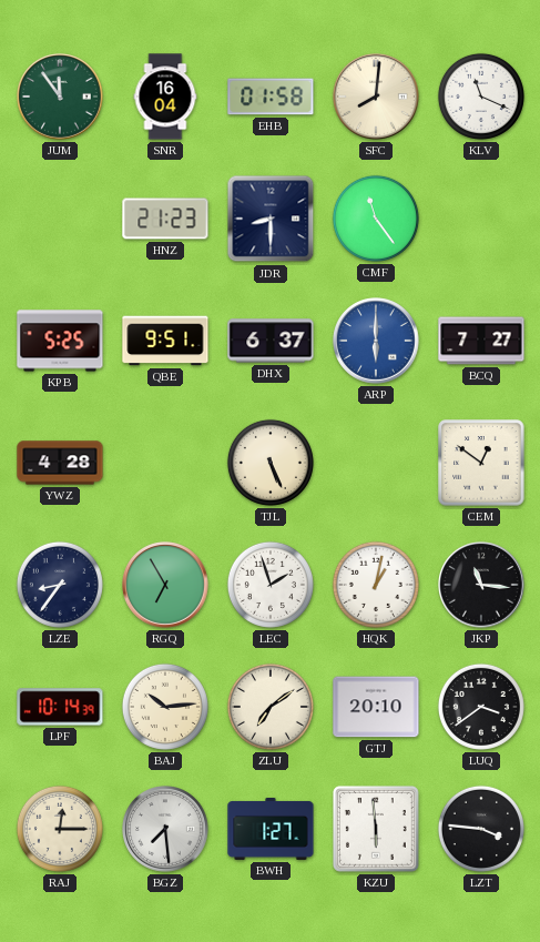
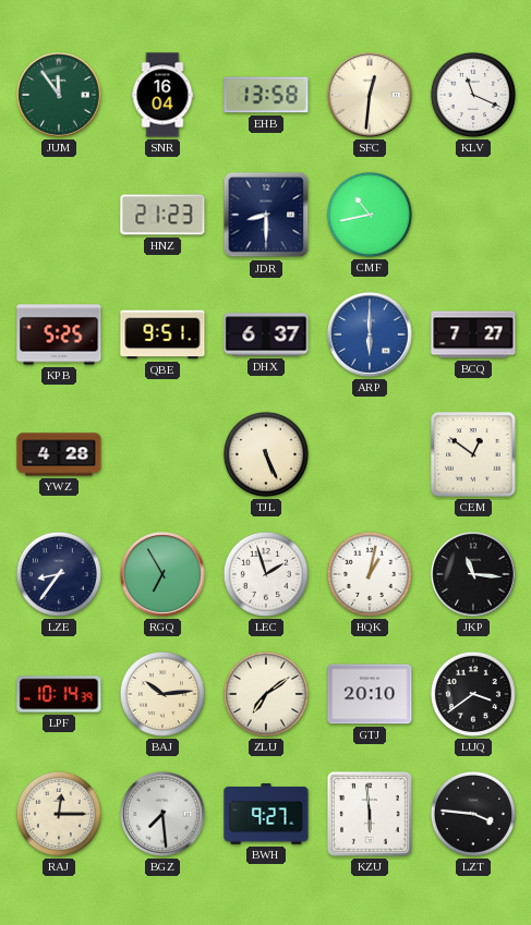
EHB: 01:58 -> 13:58 (266, 95)
SFC: 8:01 -> 12:31 (370, 95)
CMF: 11:24 -> 10:43 (370, 215)
BWH: 1:27 -> 9:27 (266, 814)
